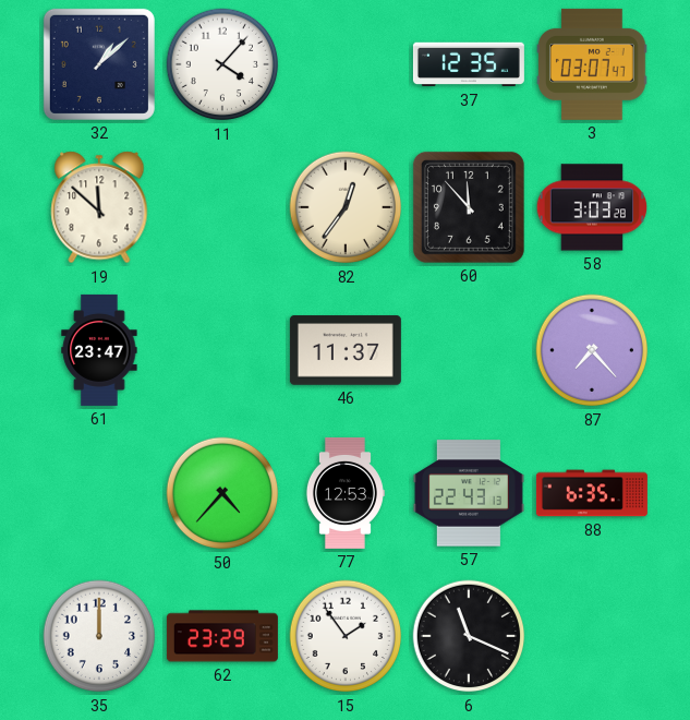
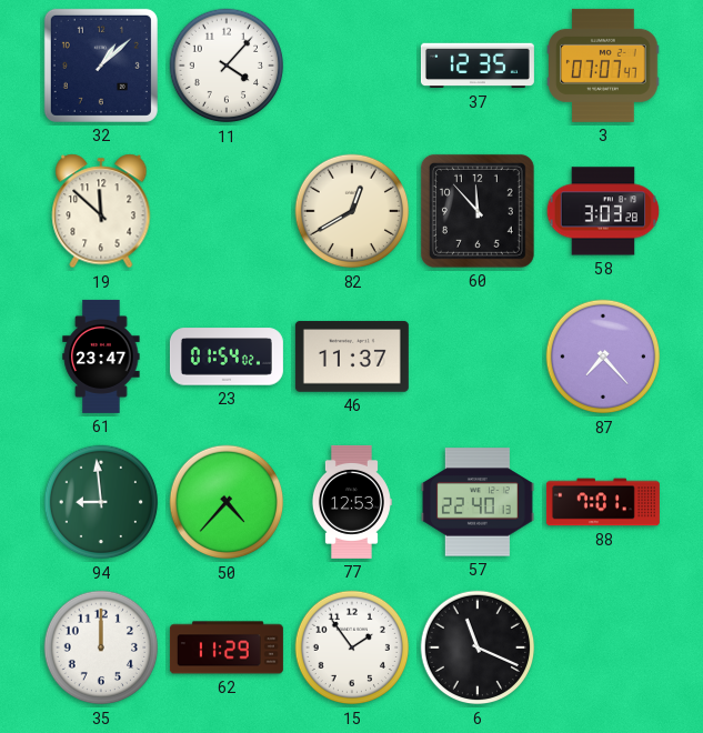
3: 03:07 -> 07:07 (603, 66)
82: 12:36 -> 12:40 (352, 211)
23: none -> 01:54 (227, 357)
94: none -> 8:59 (101, 502)
57: 22:43 -> 22:40 (478, 502)
88: 6:35 -> 7:01 (603, 502)
62: 23:29 -> 11:29 (227, 647)
